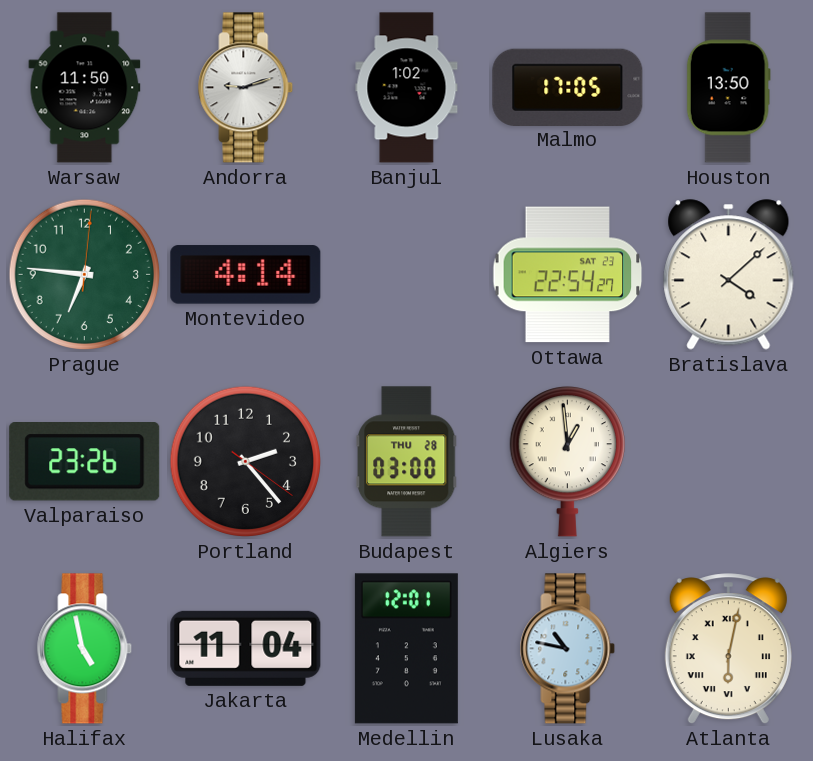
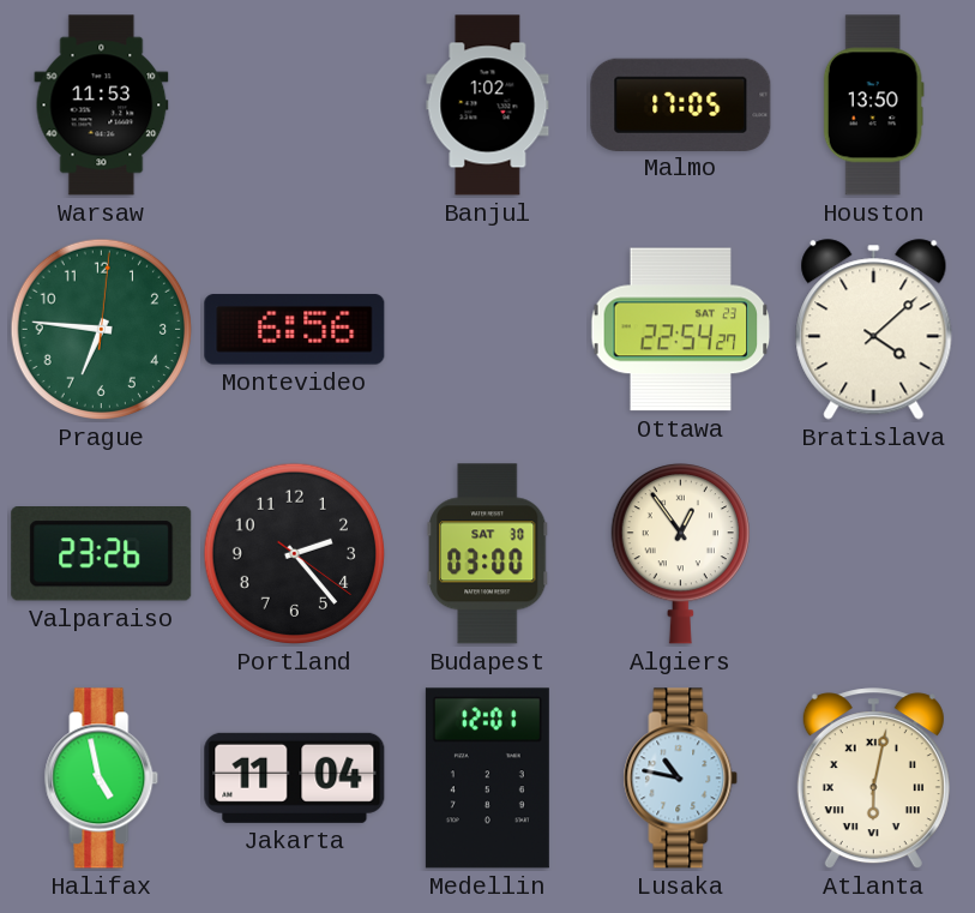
Warsaw: 11:50 -> 11:53 (102, 106)
Andorra: 9:12 -> none (246, 88)
Montevideo: 4:14 -> 6:56 (295, 330)
Budapest date: THU 28 -> SAT 30 (487, 554)
Algiers: 12:59 -> 12:54 (680, 554)
